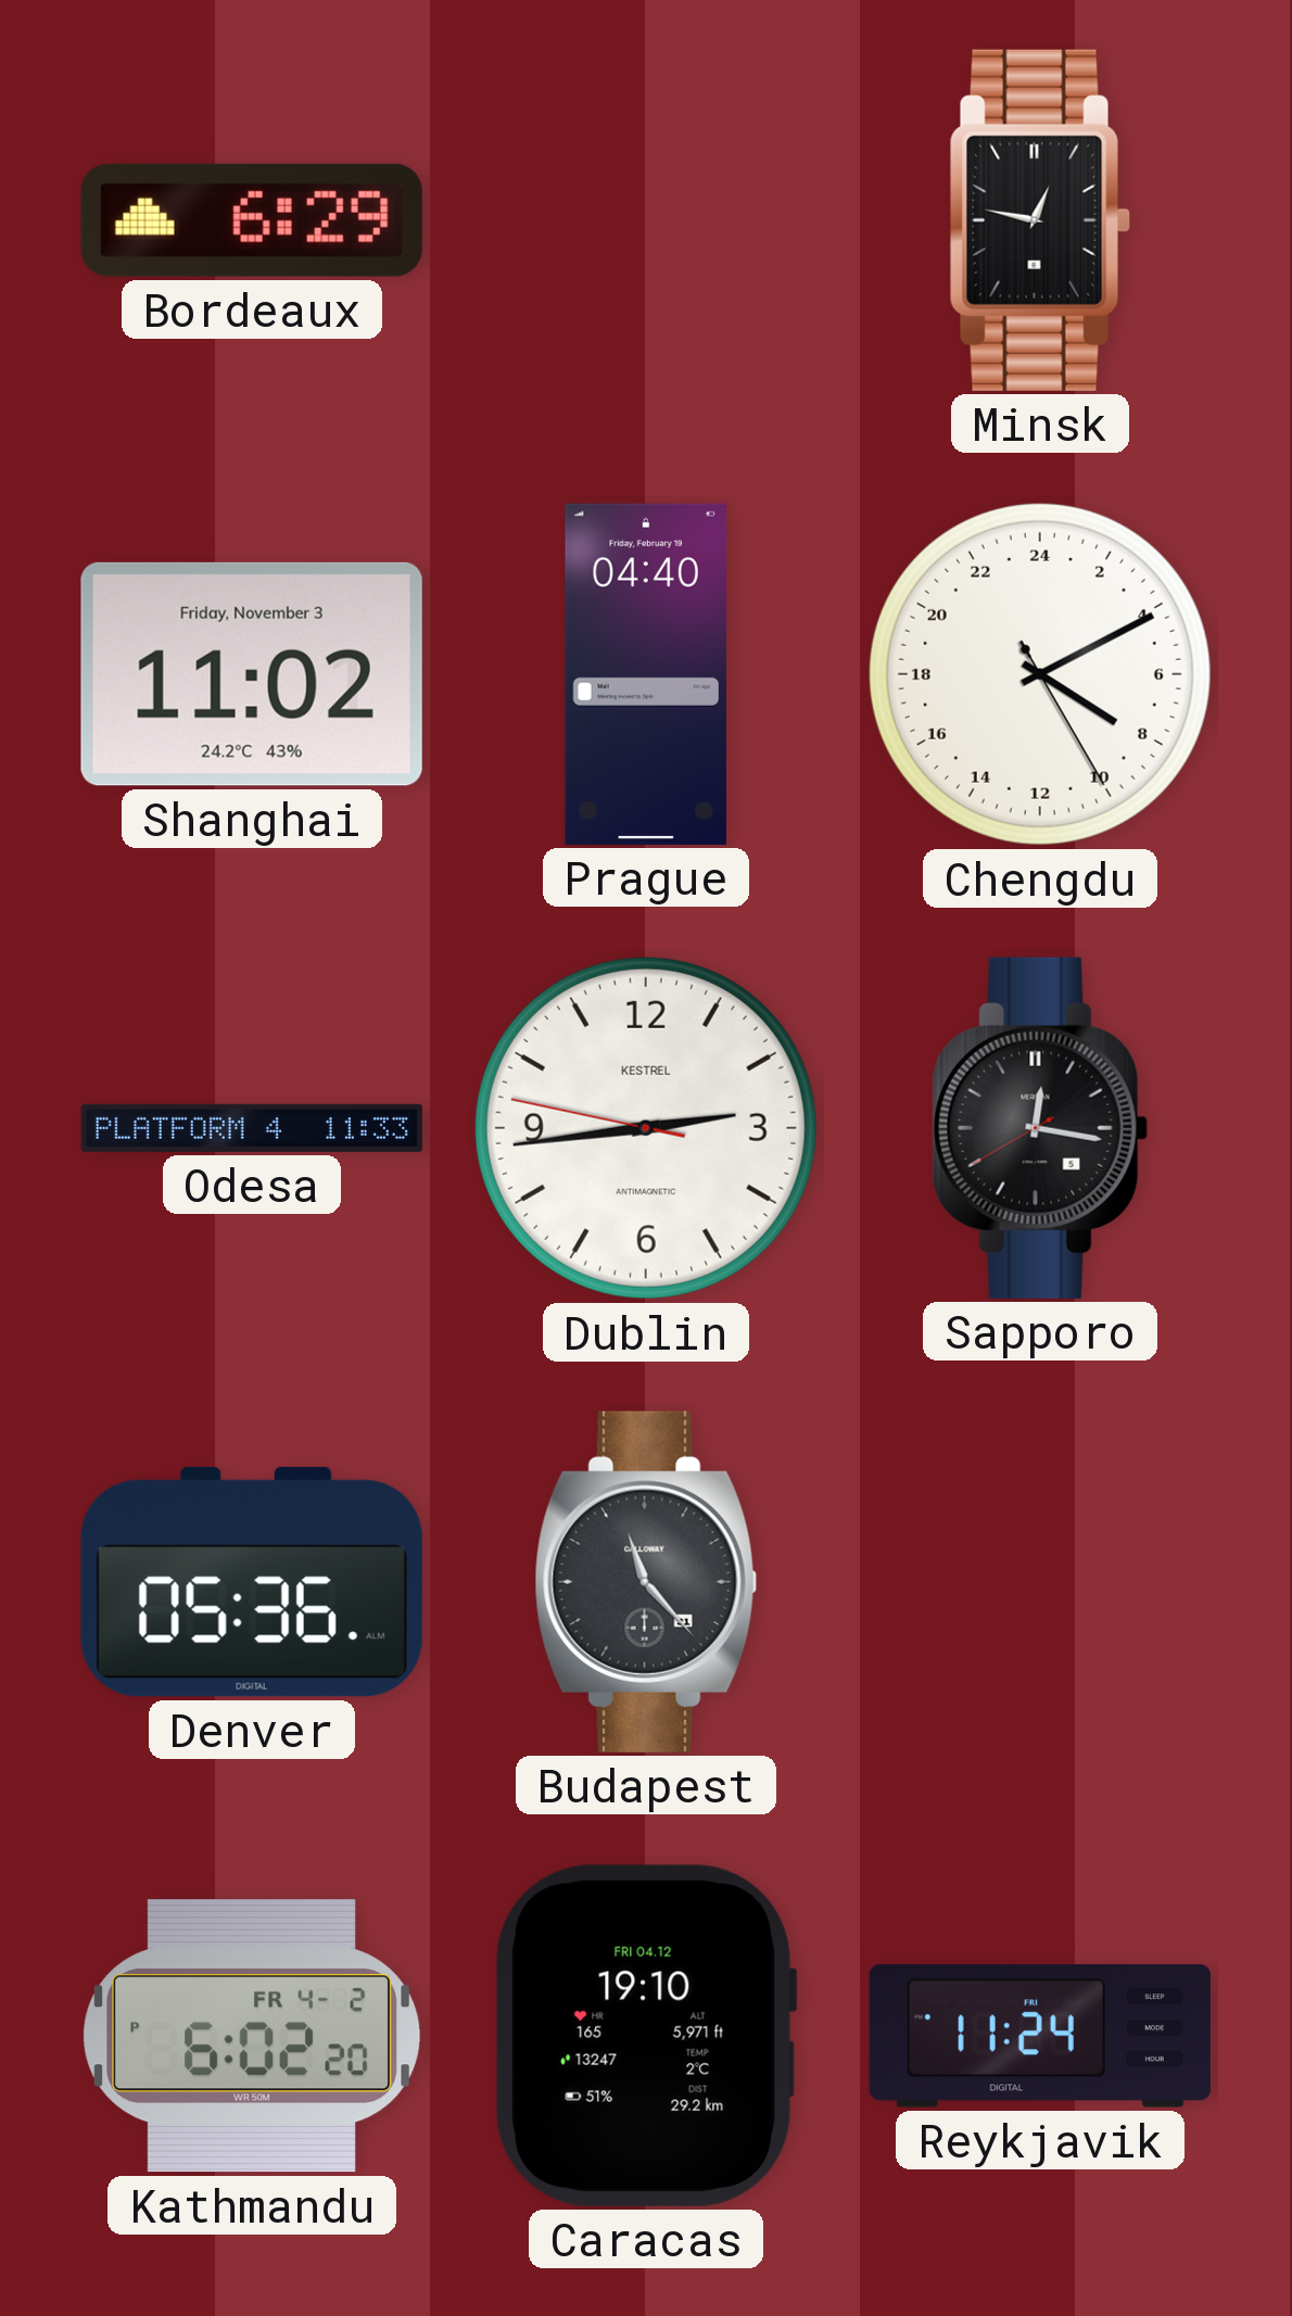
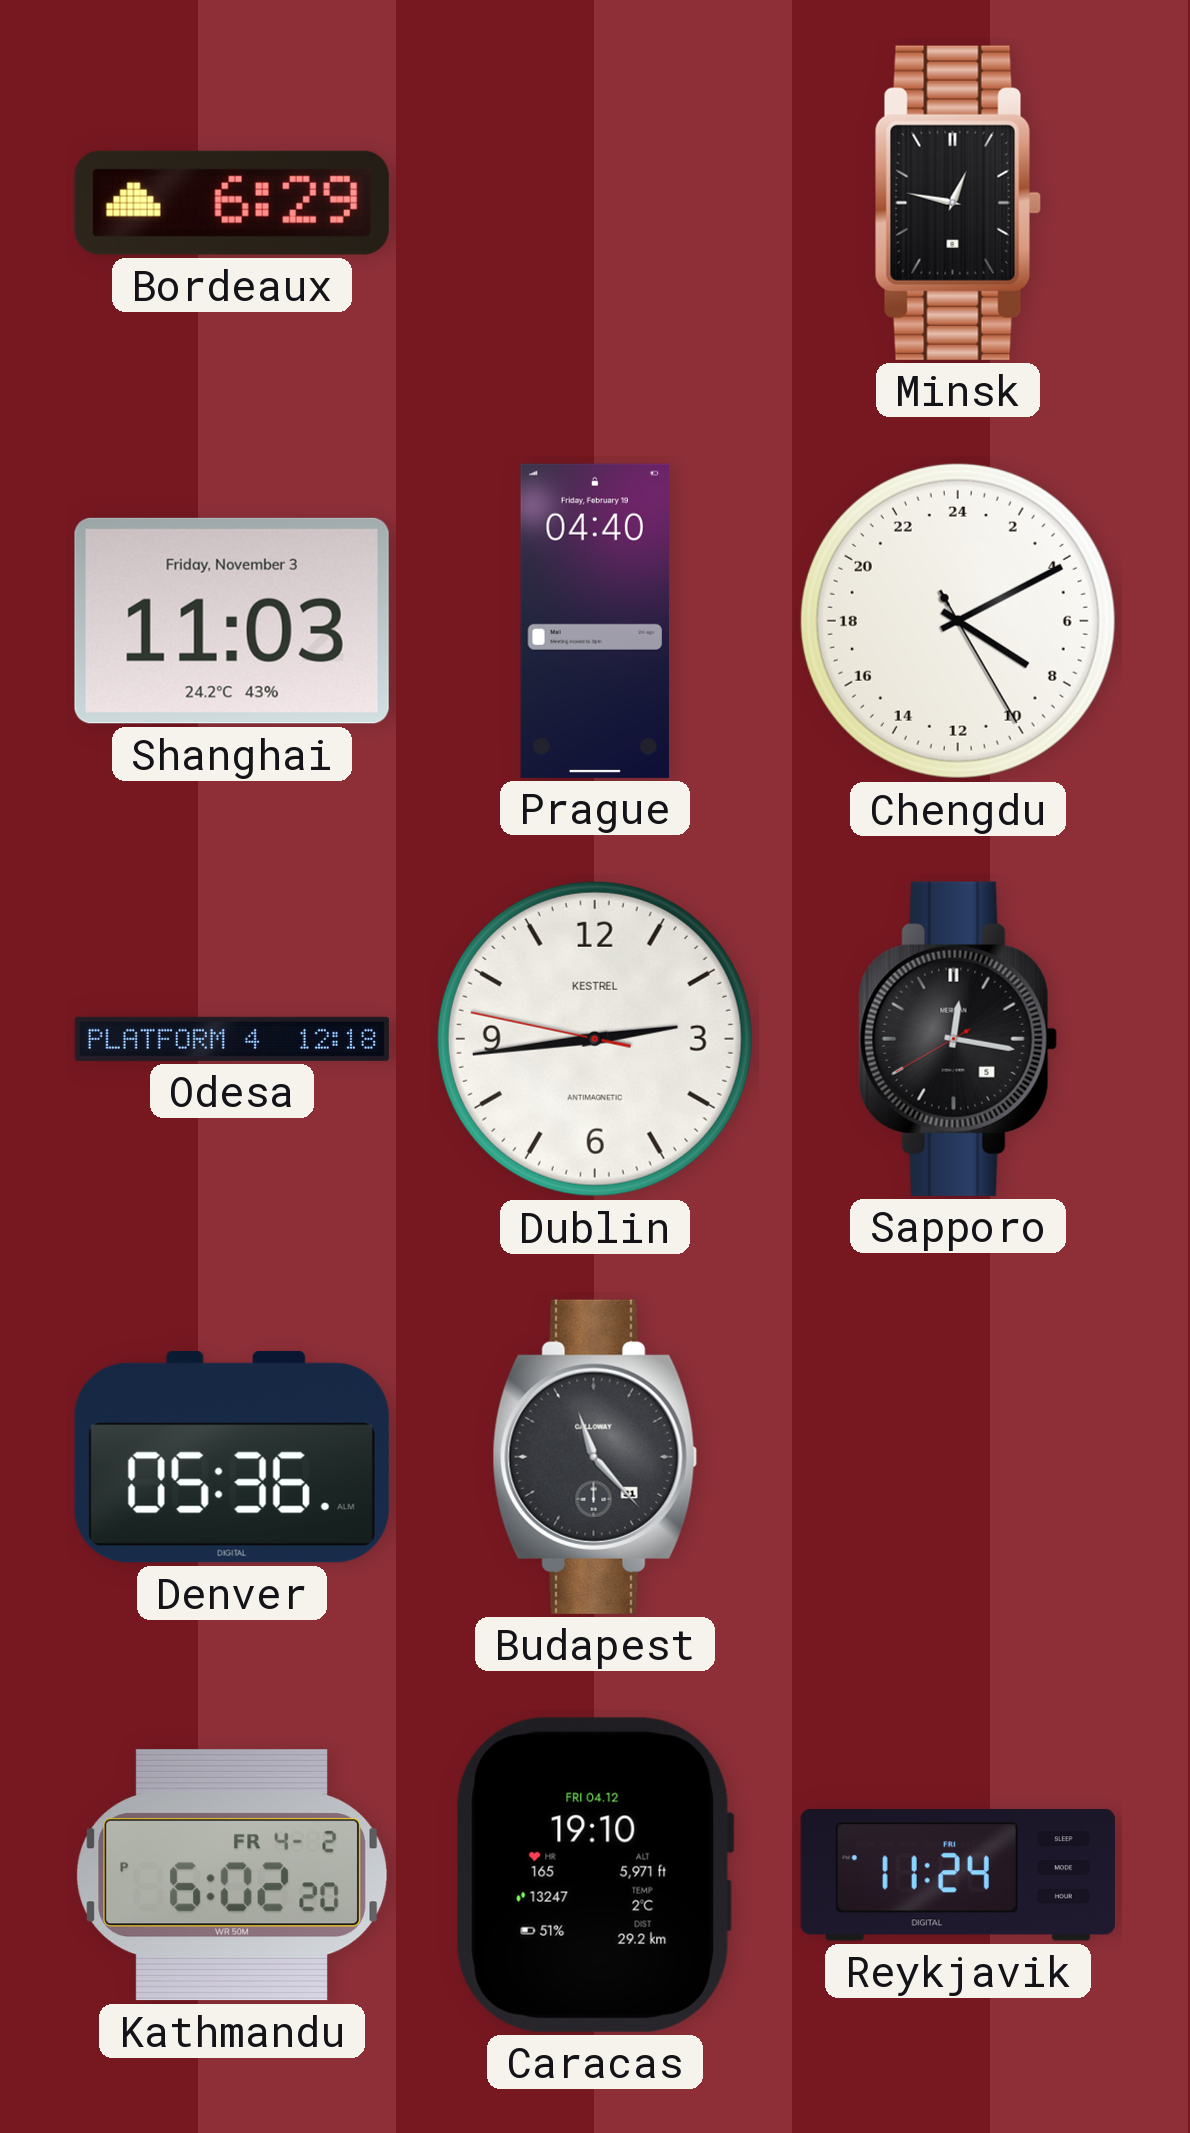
Shanghai: 11:02 -> 11:03 (232, 621)
Odesa: 11:33 -> 12:18 (232, 1039)
